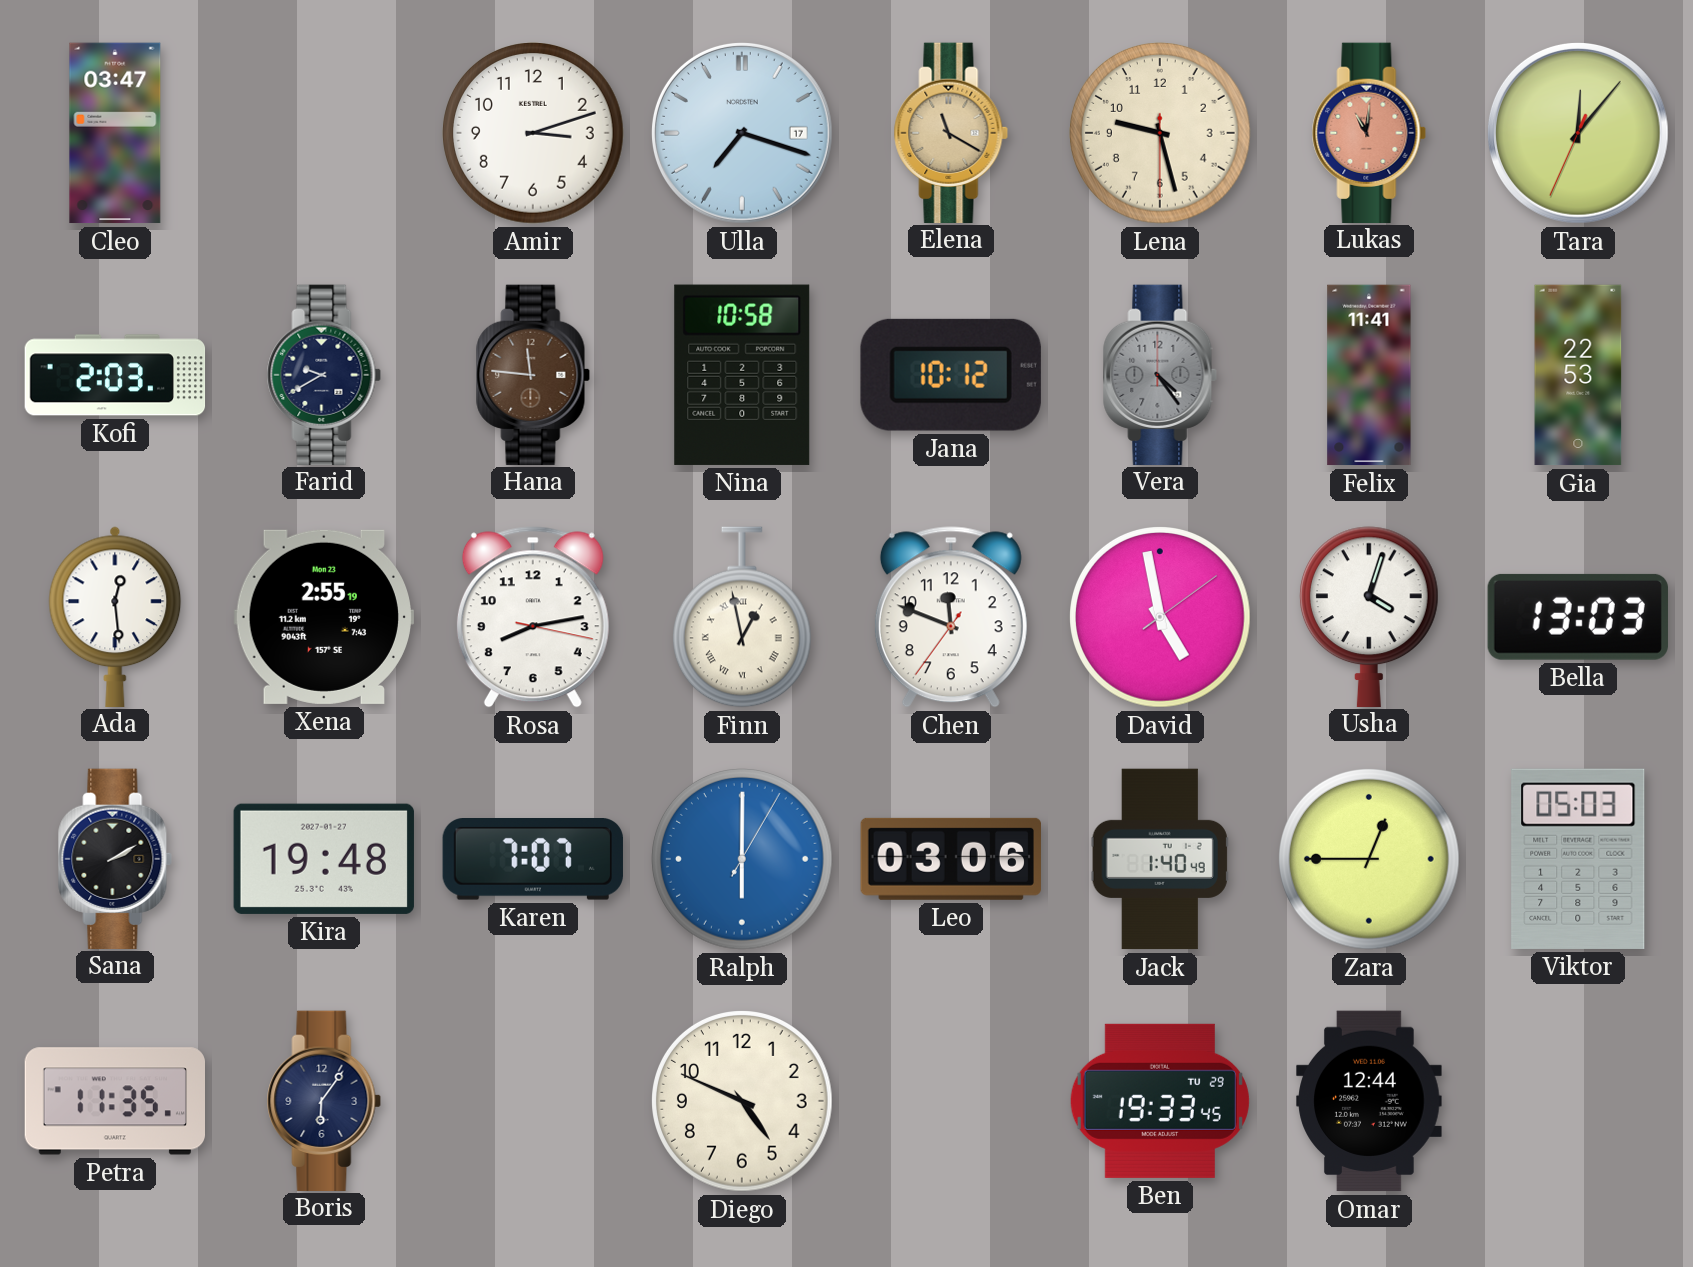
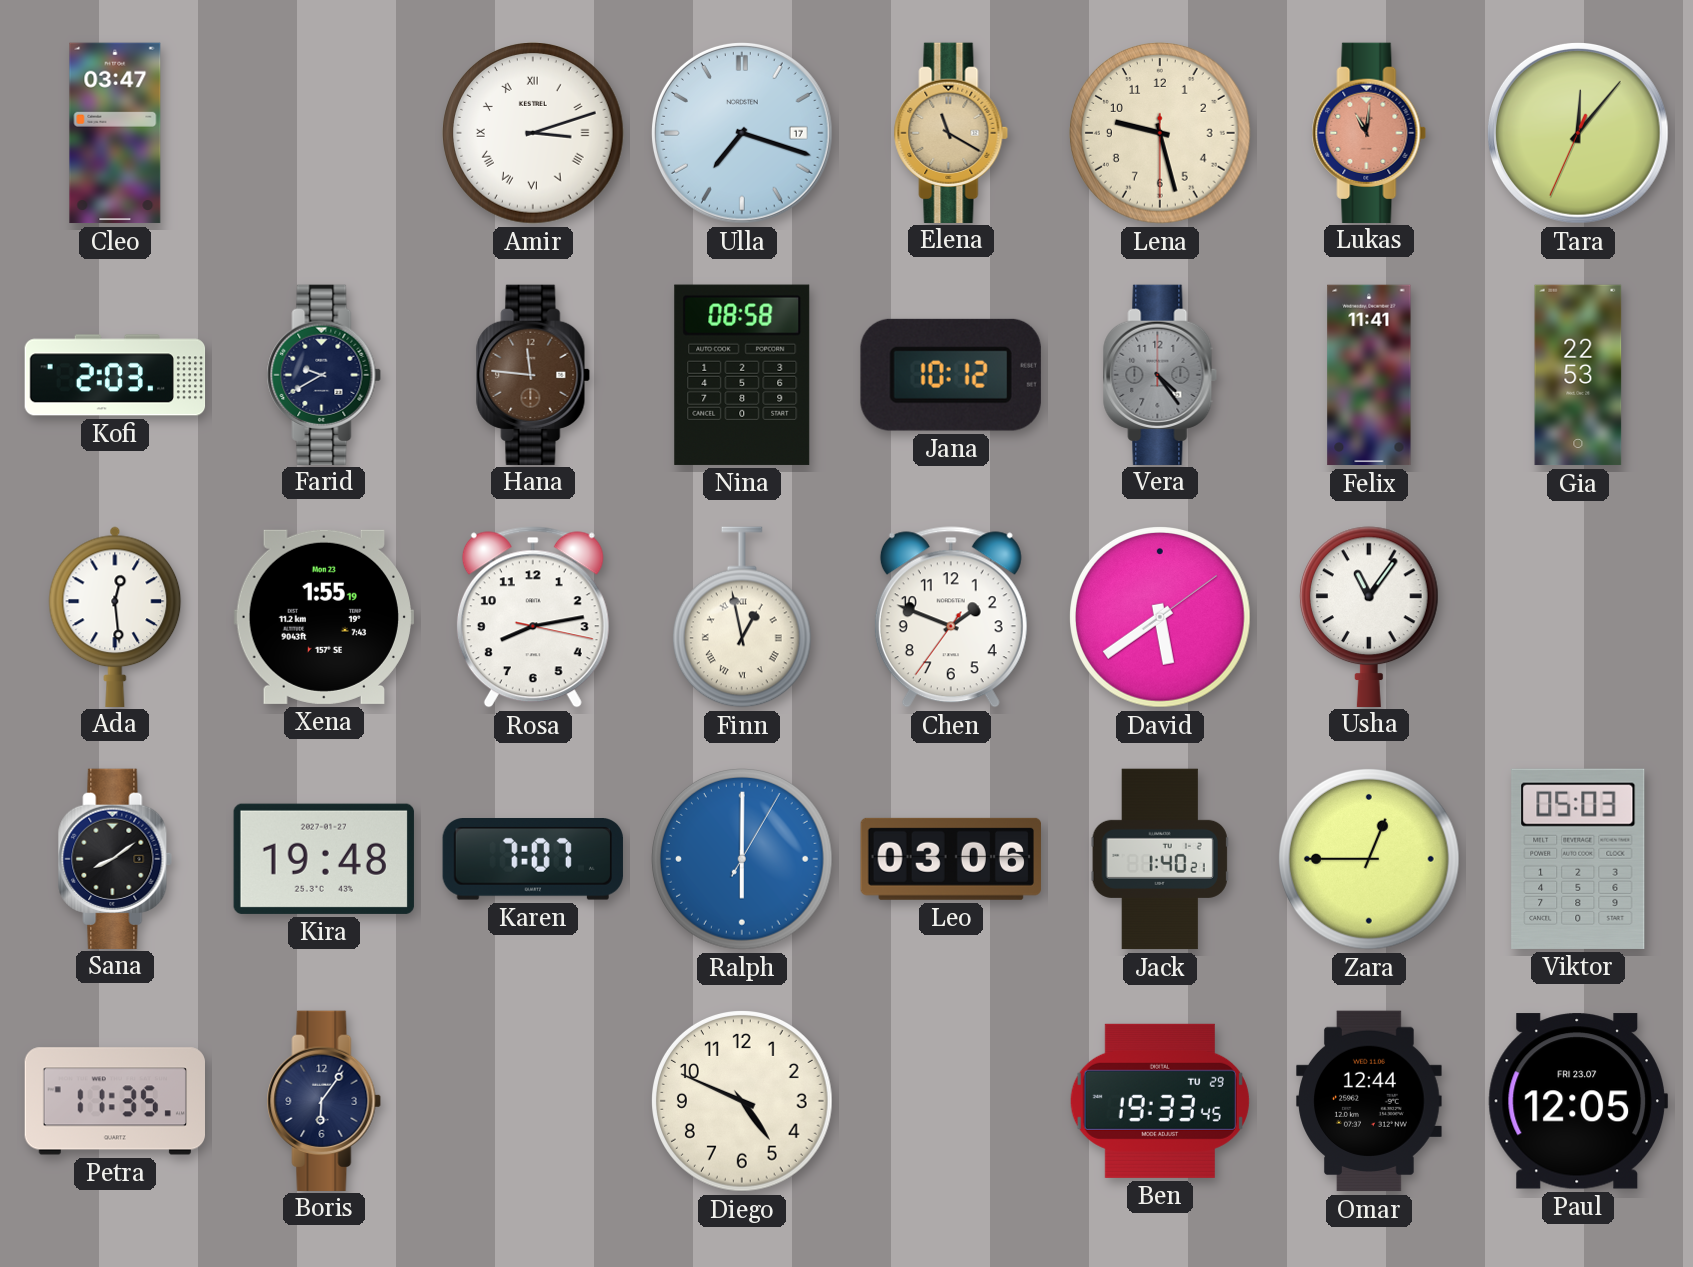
Amir numerals: Arabic -> Roman (534, 134)
Nina: 10:58 -> 08:58 (742, 375)
Xena: 2:55 -> 1:55 (323, 617)
Chen: 11:48 -> 1:48 (951, 617)
David: 4:58 -> 5:39 (1161, 618)
Usha: 4:03 -> 11:06 (1369, 616)
Bella: 13:03 -> none (1578, 617)
Sana: 2:10 -> 8:09 (115, 858)
Jack: 1:40:49 -> 1:40:21 (1160, 859)
Paul: none -> 12:05 (1578, 1101)
